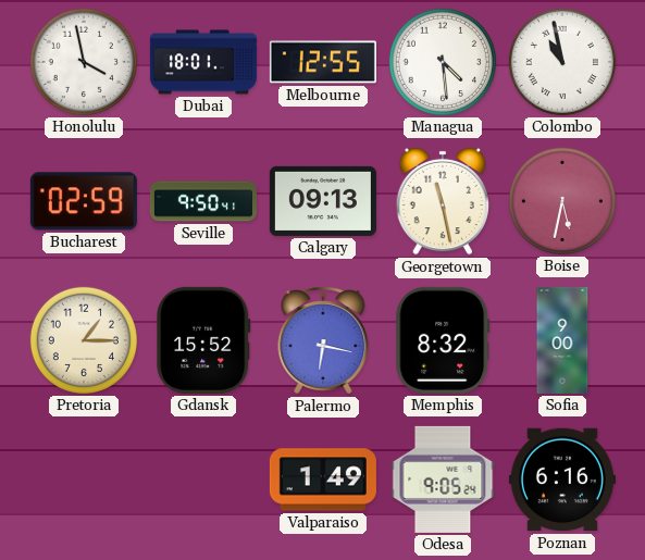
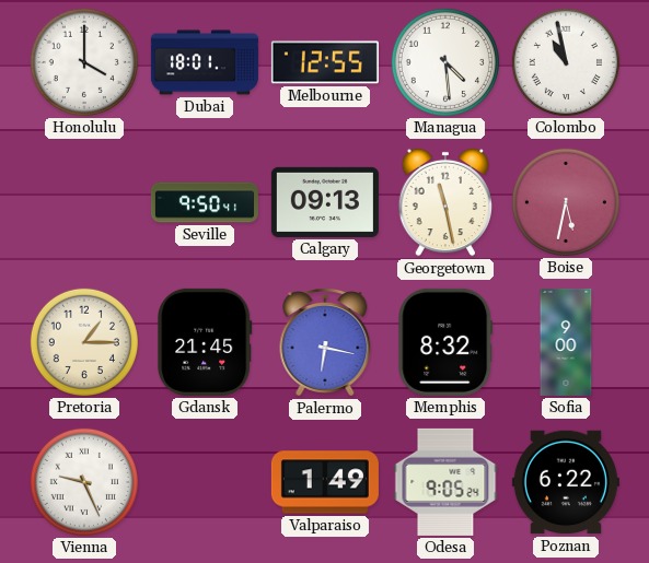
Honolulu: 3:58 -> 4:00 (84, 62)
Bucharest: 02:59 -> none (84, 201)
Gdansk: 15:52 -> 21:45 (205, 342)
Vienna: none -> 9:26 (84, 482)
Poznan: 6:16 -> 6:22 (566, 482)
